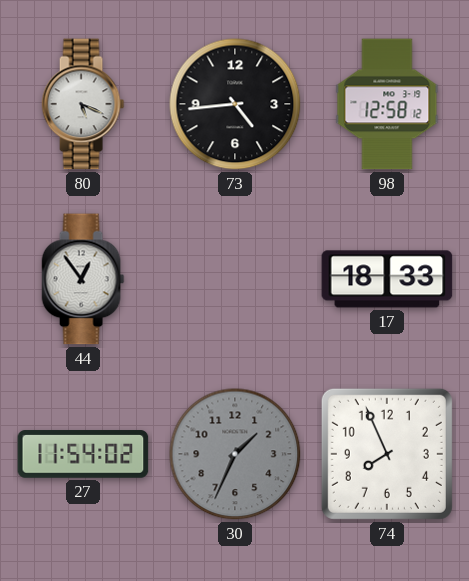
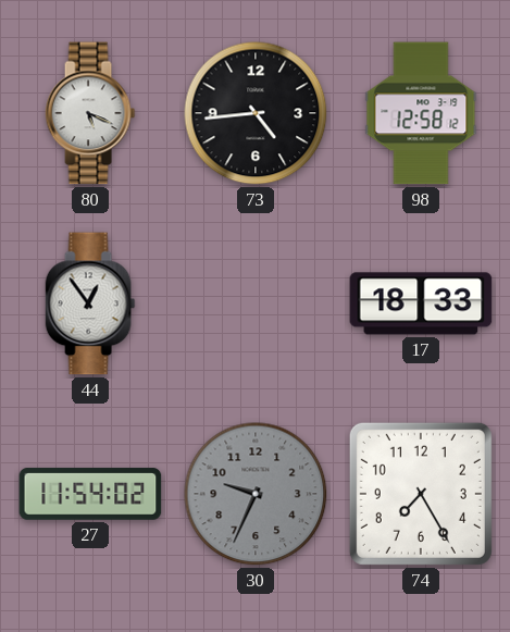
30: 1:34 -> 9:34 (256, 494)
74: 7:56 -> 7:25 (421, 494)
